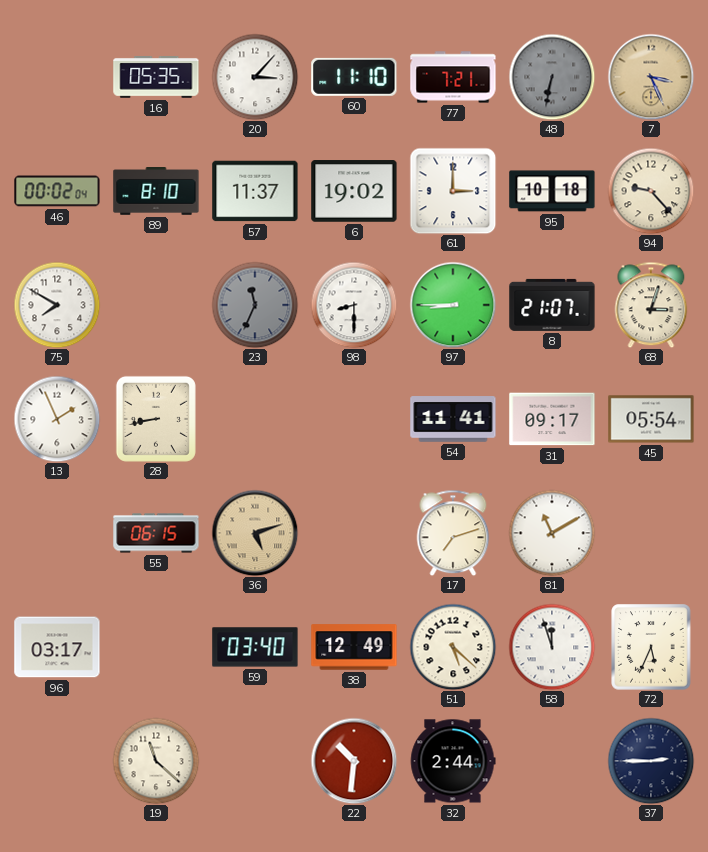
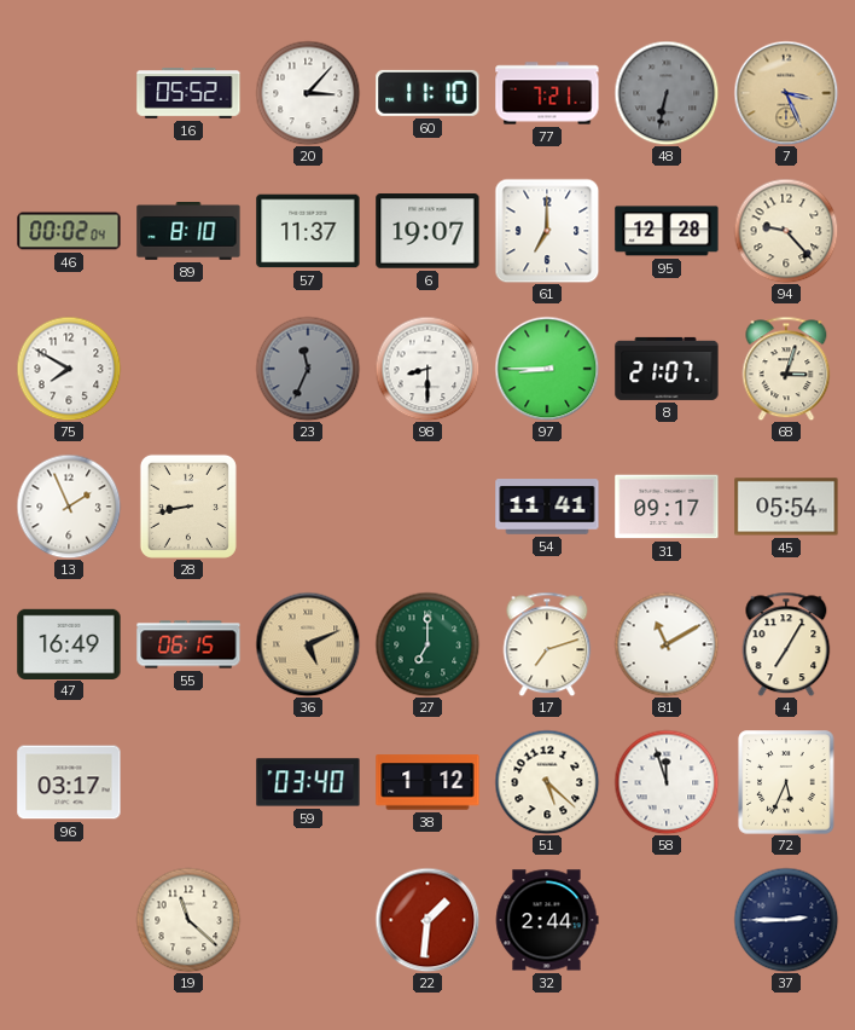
16: 05:35 -> 05:52 (188, 94)
6: 19:02 -> 19:07 (427, 231)
61: 3:00 -> 7:00 (547, 231)
95: 10:18 -> 12:28 (667, 231)
47: none -> 16:49 (69, 643)
36: 5:12 -> 5:11 (308, 644)
27: none -> 7:00 (427, 644)
4: none -> 7:05 (786, 644)
38: 12:49 -> 1:12 (427, 782)
22: 10:31 -> 1:31 (427, 920)
